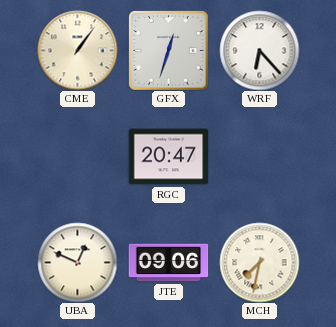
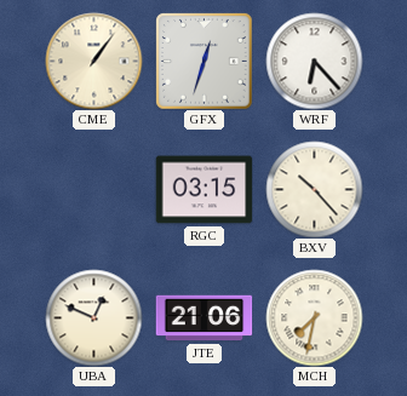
RGC: 20:47 -> 03:15 (203, 190)
BXV: none -> 10:23 (314, 189)
JTE: 09:06 -> 21:06 (203, 318)
